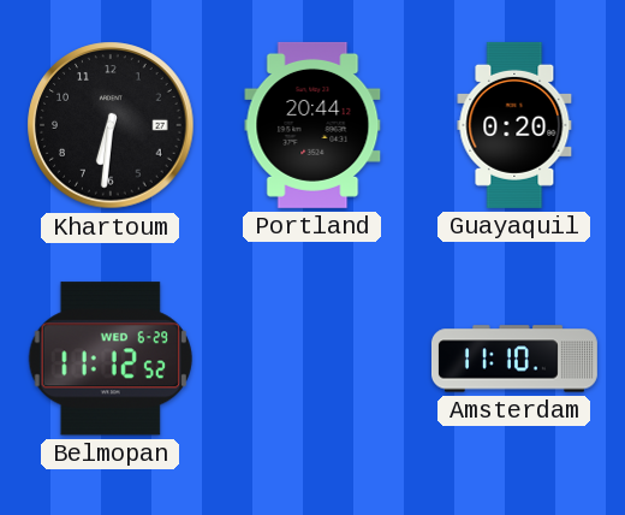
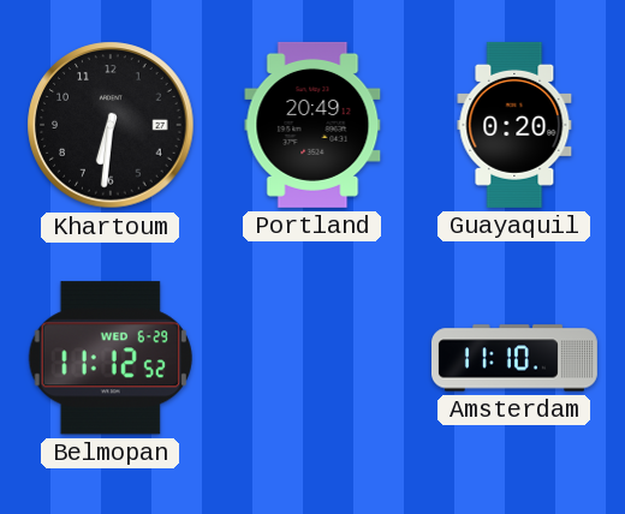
Portland: 20:44 -> 20:49 (312, 125)
